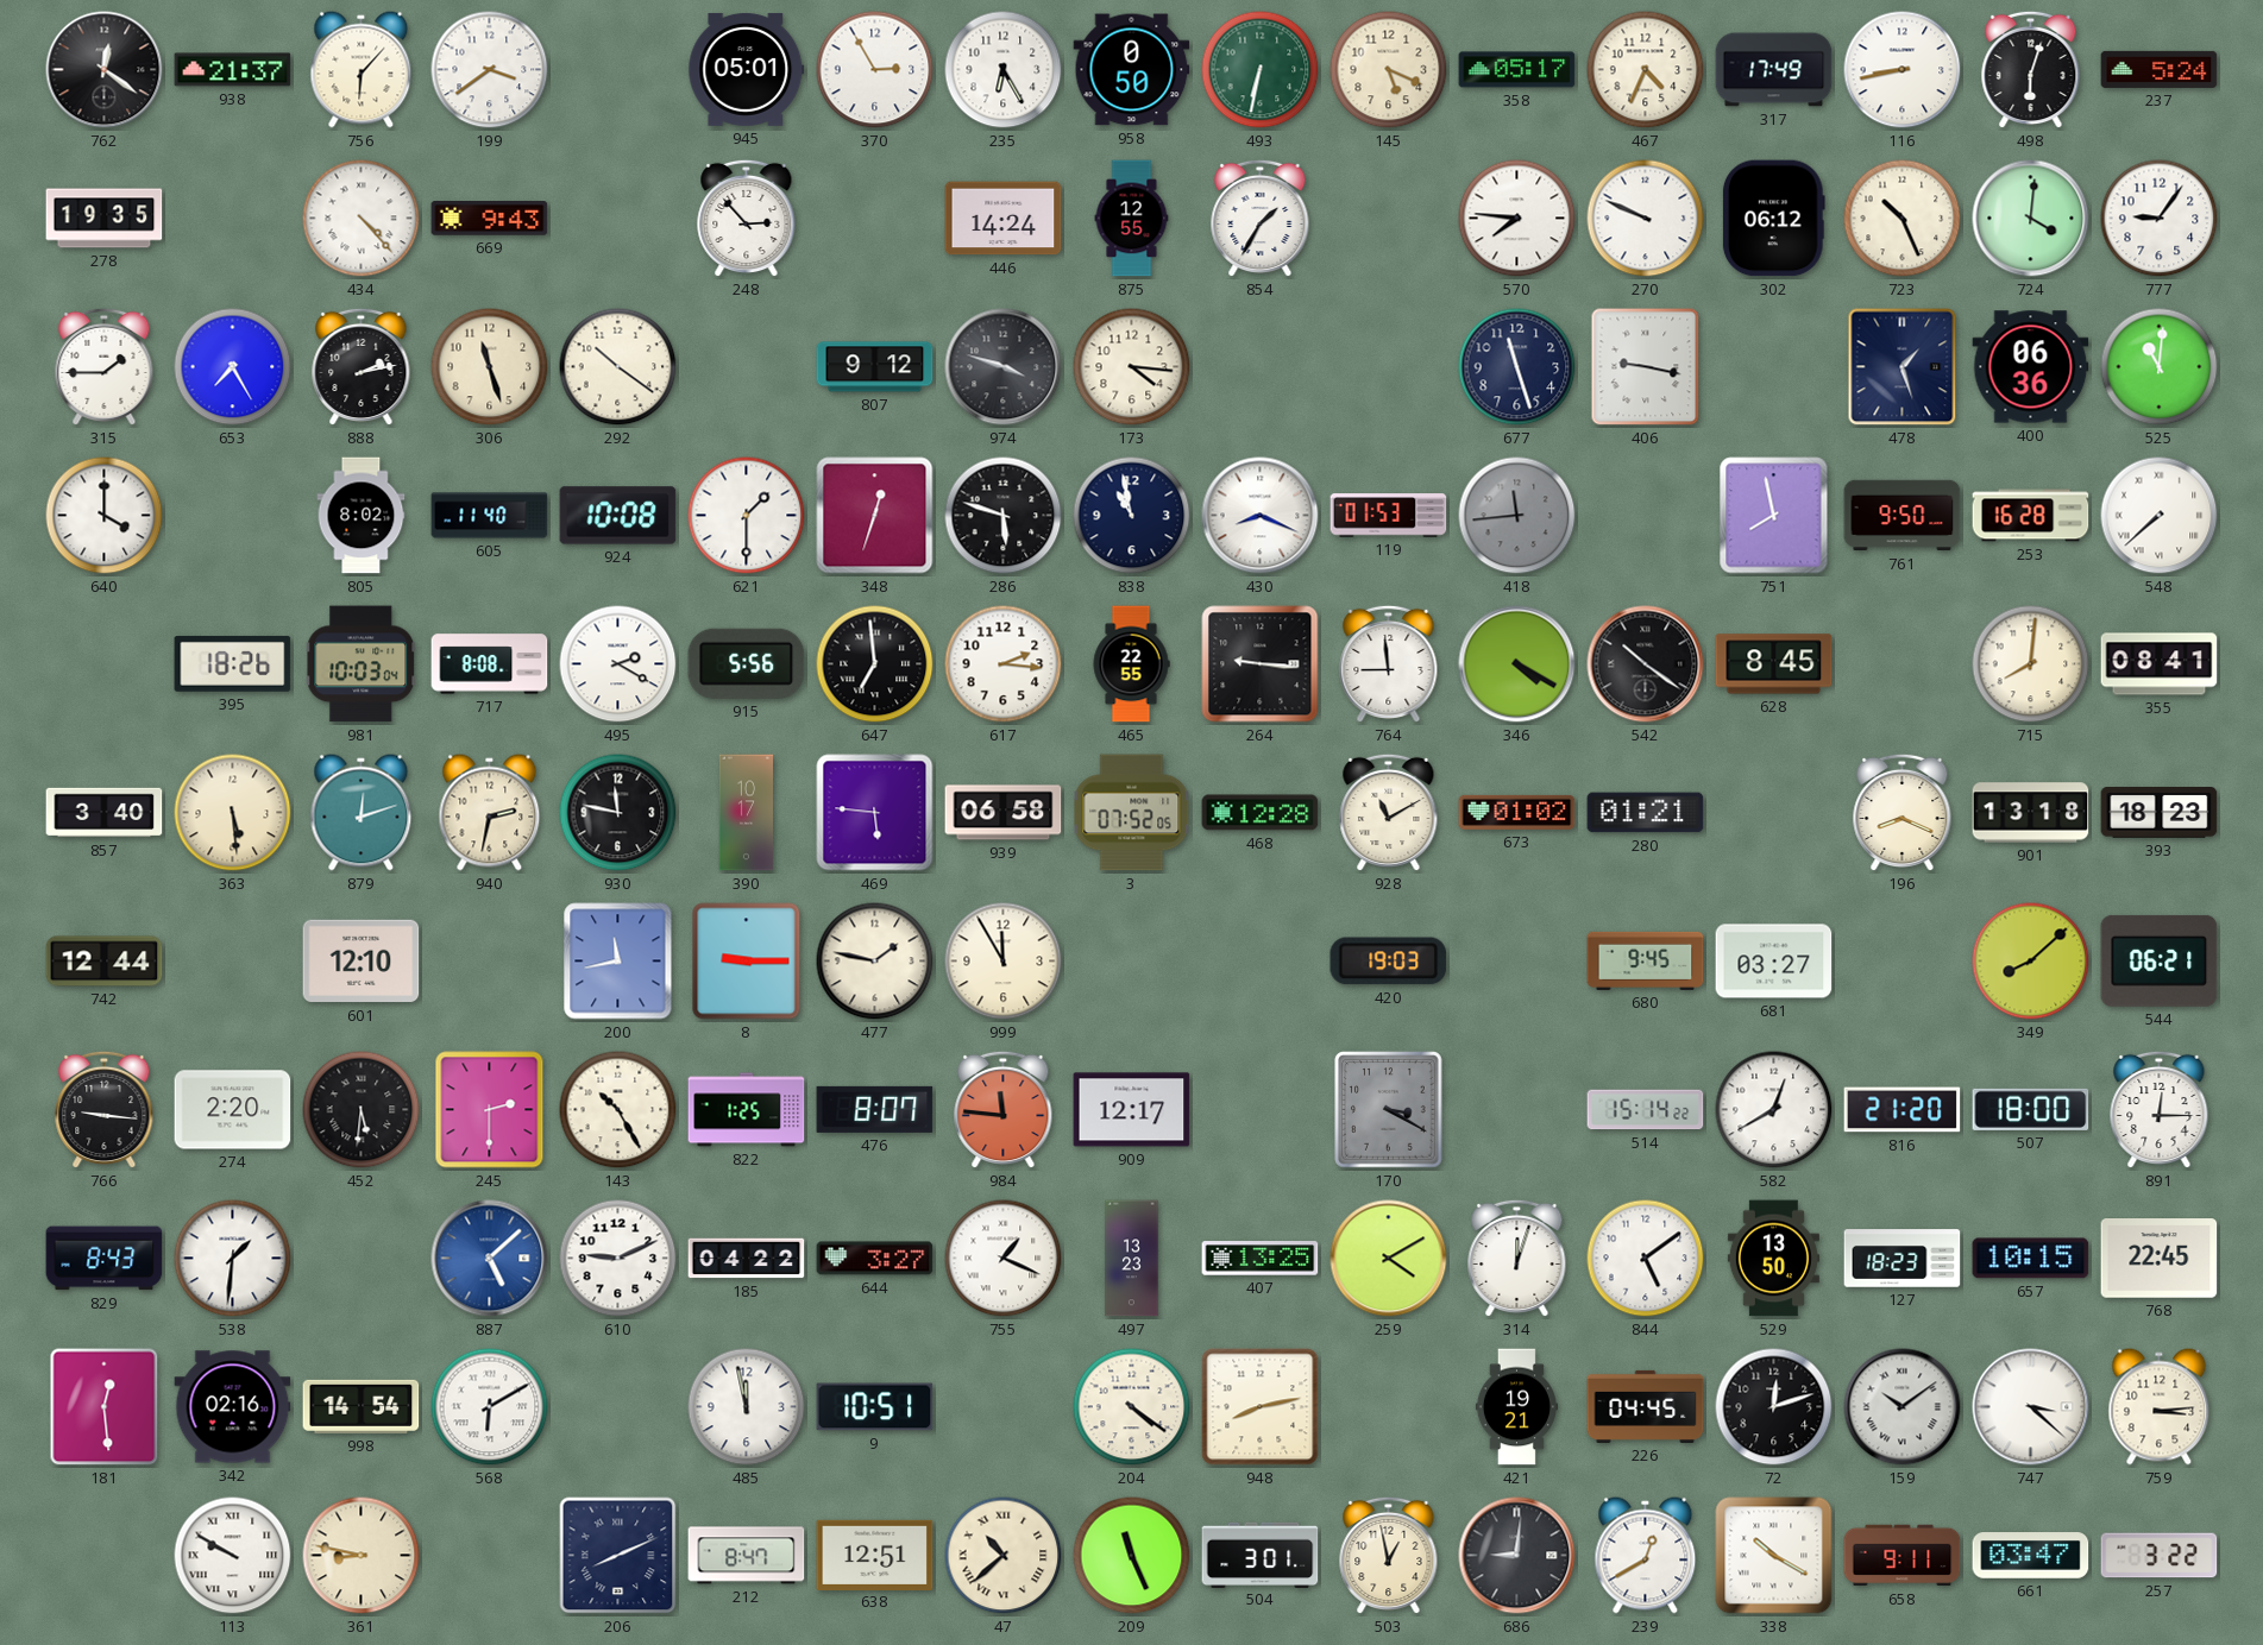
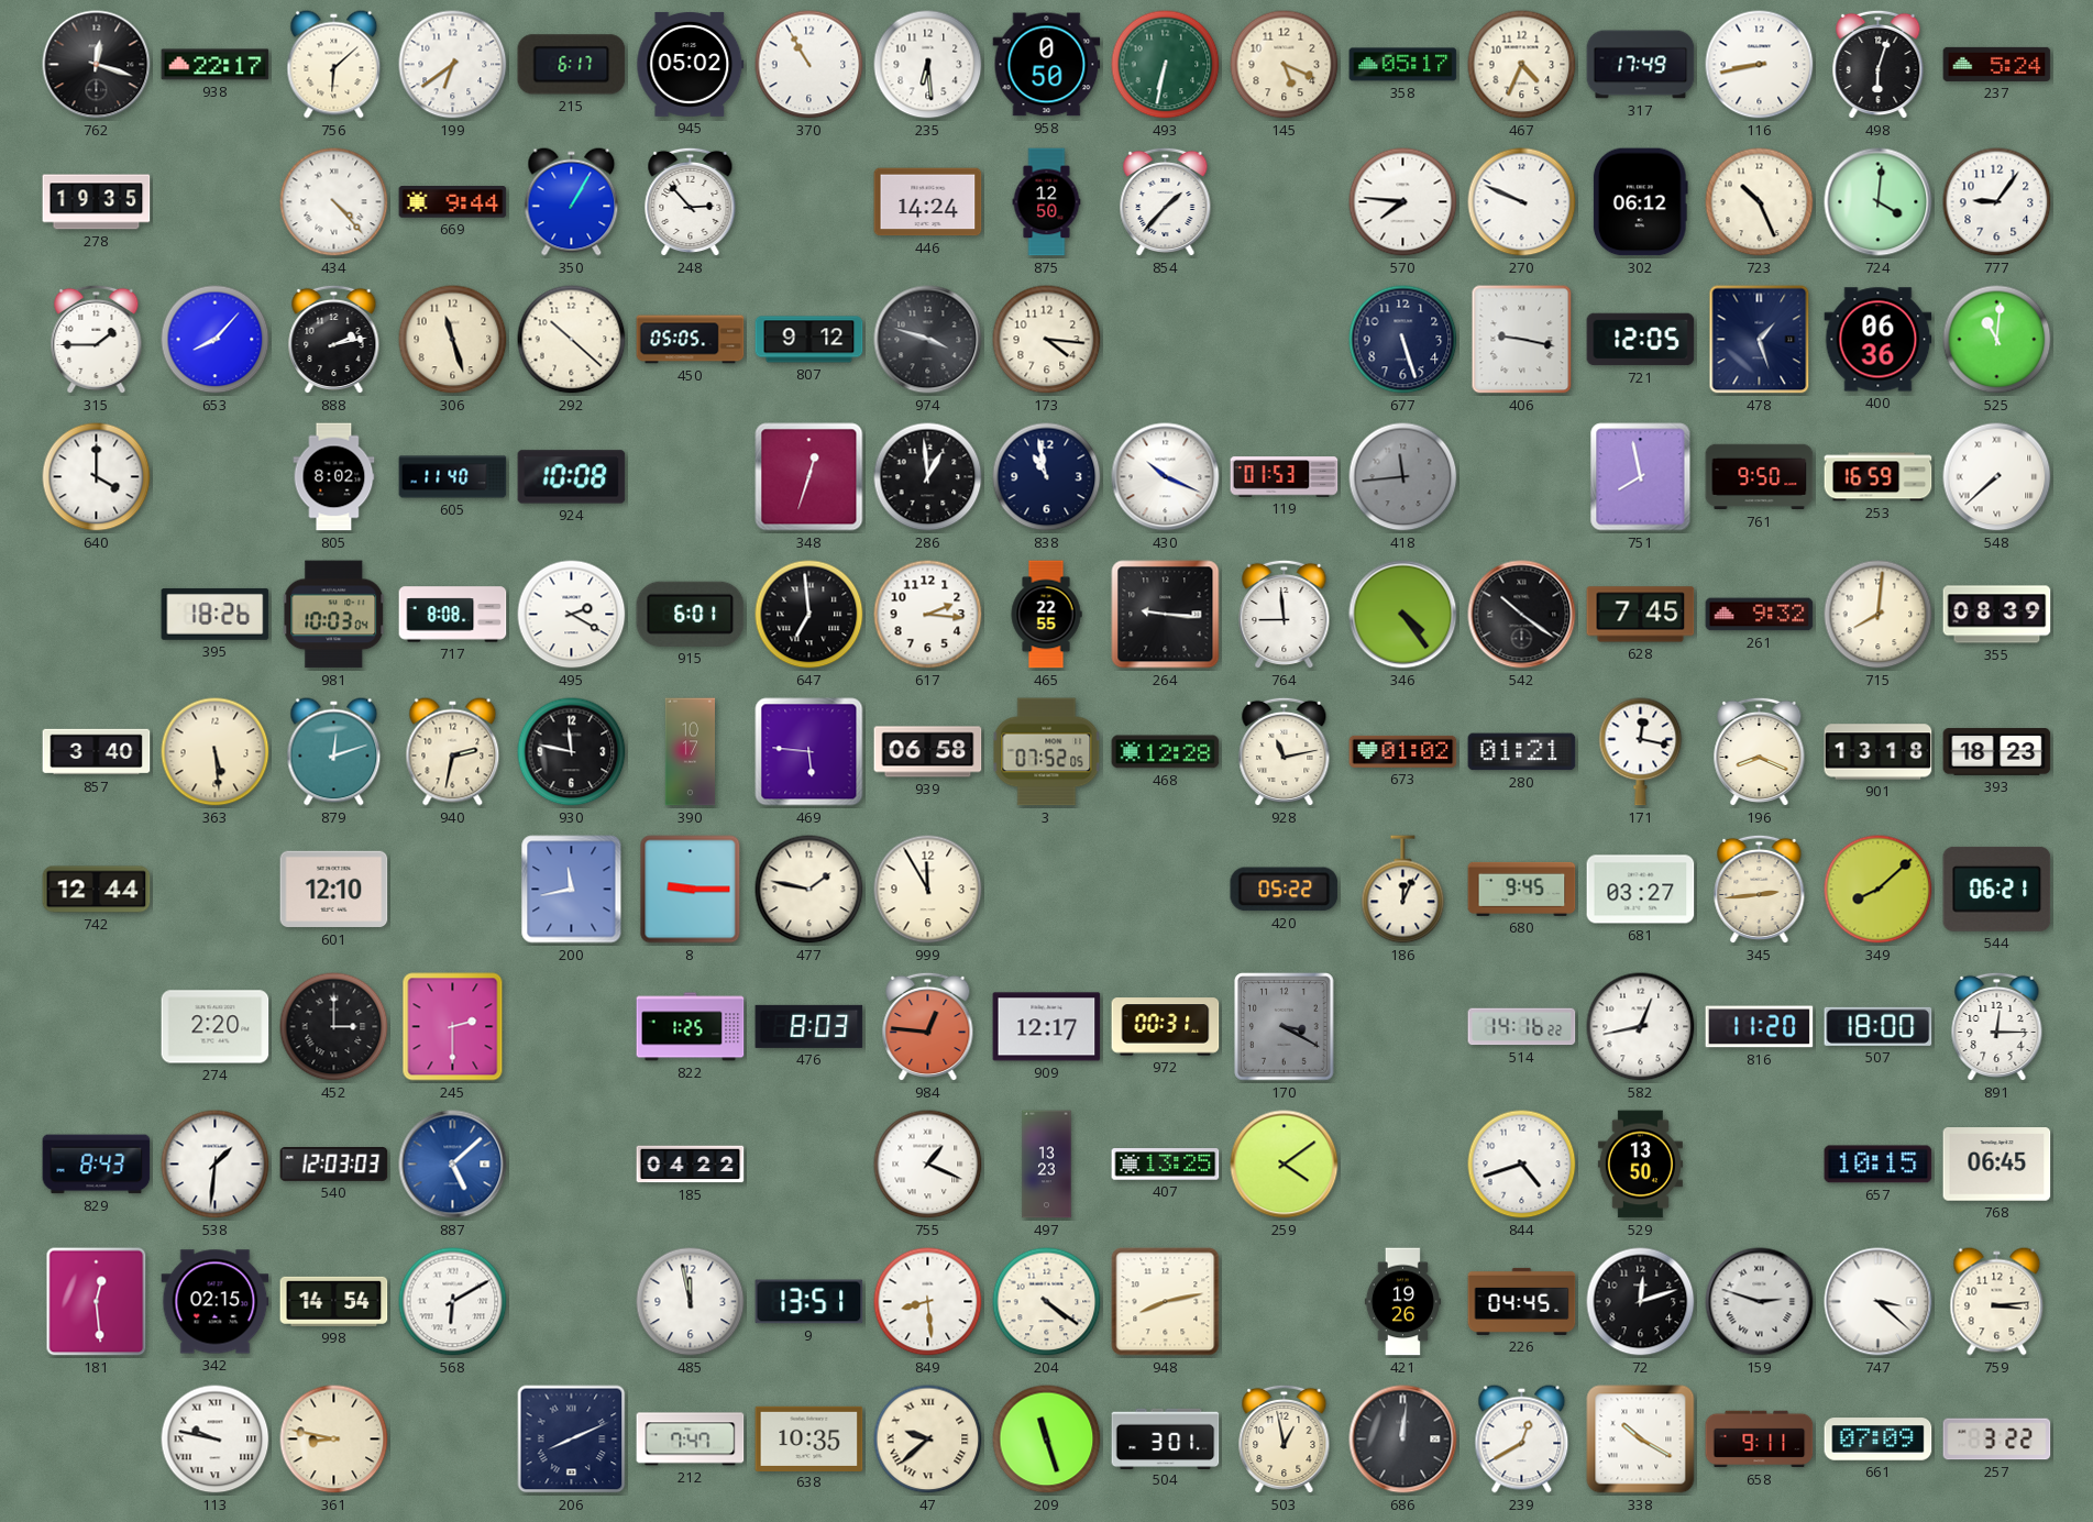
762: 12:21 -> 12:18 (97, 65)
938: 21:37 -> 22:17 (216, 65)
756: 6:07 -> 6:08 (334, 65)
199: 3:39 -> 6:39 (453, 65)
215: none -> 6:17 (572, 65)
945: 05:01 -> 05:02 (691, 64)
370: 2:55 -> 10:55 (809, 65)
235: 6:25 -> 6:29 (928, 65)
669: 9:43 -> 9:44 (453, 202)
350: none -> 1:05 (572, 202)
875: 12:55 -> 12:50 (1047, 202)
854: 1:35 -> 1:37 (1166, 202)
653: 7:25 -> 8:07 (216, 340)
292: 10:21 -> 10:22 (572, 340)
450: none -> 05:05 (691, 340)
677: 11:27 -> 5:27 (1403, 340)
721: none -> 12:05 (1641, 340)
621: 1:30 -> none (747, 516)
286: 5:48 -> 12:59 (928, 477)
430: 8:19 -> 10:19 (1166, 477)
253: 16:28 -> 16:59 (1879, 477)
915: 5:56 -> 6:01 (691, 614)
346: 4:20 -> 4:24 (1403, 615)
628: 8:45 -> 7:45 (1641, 615)
261: none -> 9:32 (1760, 615)
355: 08:41 -> 08:39 (1997, 615)
928: 11:10 -> 11:13 (1285, 752)
171: none -> 12:17 (1641, 752)
420: 19:03 -> 05:22 (1285, 890)
186: none -> 12:04 (1403, 890)
345: none -> 2:44 (1760, 890)
766: 9:16 -> none (105, 1110)
452: 5:31 -> 3:00 (334, 1027)
143: 10:25 -> none (618, 1110)
476: 8:07 -> 8:03 (809, 1026)
984: 11:46 -> 12:46 (928, 1027)
972: none -> 00:31 (1166, 1027)
514: 15:14 -> 14:16 (1522, 1027)
582: 12:40 -> 12:43 (1641, 1027)
816: 21:20 -> 11:20 (1760, 1027)
540: none -> 12:03 (334, 1165)
610: 9:11 -> none (618, 1259)
644: 3:27 -> none (875, 1259)
259: 4:10 -> 4:09 (1285, 1165)
314: 12:03 -> none (1517, 1259)
844: 5:09 -> 4:42 (1522, 1165)
127: 18:23 -> none (1903, 1259)
768: 22:45 -> 06:45 (1997, 1165)
342: 02:16 -> 02:15 (216, 1302)
9: 10:51 -> 13:51 (809, 1302)
849: none -> 8:29 (928, 1302)
421: 19:21 -> 19:26 (1402, 1302)
159: 10:09 -> 2:48 (1760, 1302)
113: 9:50 -> 9:47 (216, 1440)
212: 8:47 -> 7:47 (691, 1440)
638: 12:51 -> 10:35 (809, 1438)
47: 10:38 -> 9:38 (928, 1440)
209: 11:26 -> 11:27 (1047, 1440)
686: 9:01 -> 12:01 (1403, 1440)
661: 03:47 -> 07:09 (1879, 1440)
